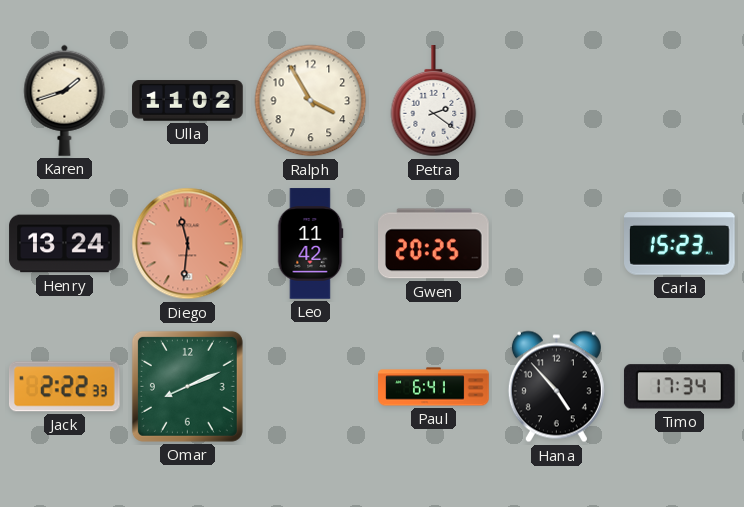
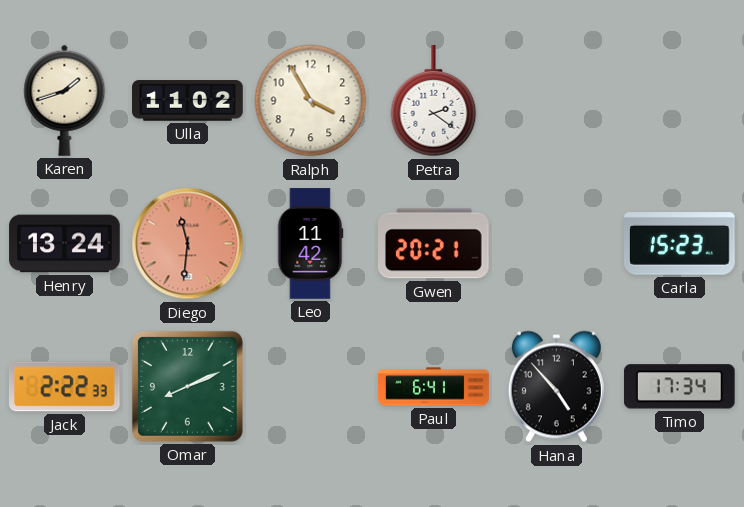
Gwen: 20:25 -> 20:21 (434, 244)
